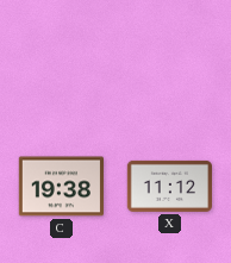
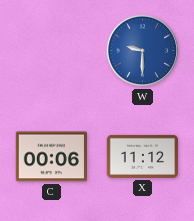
W: none -> 9:30 (143, 51)
C: 19:38 -> 00:06 (51, 157)
